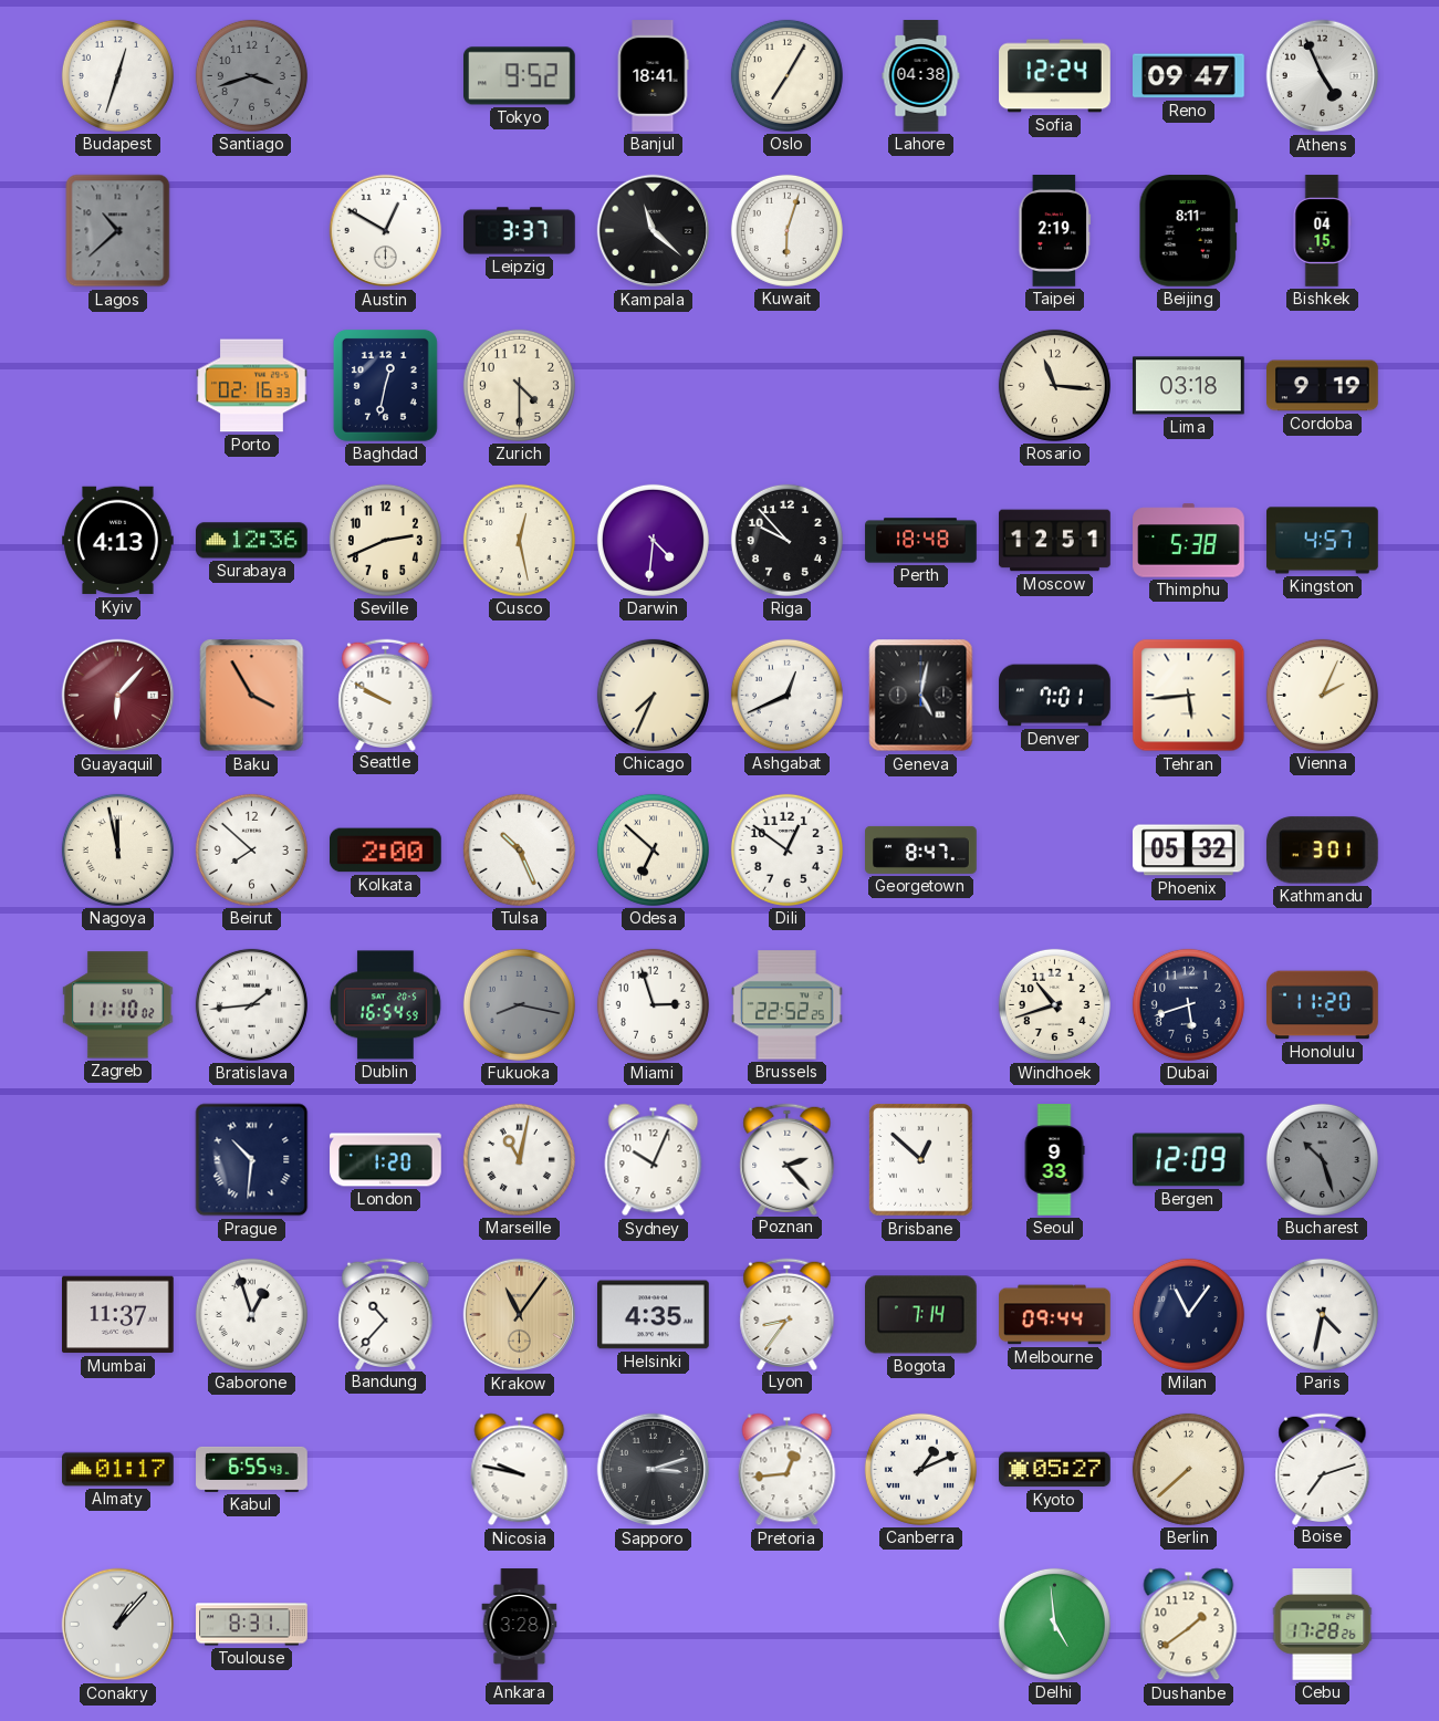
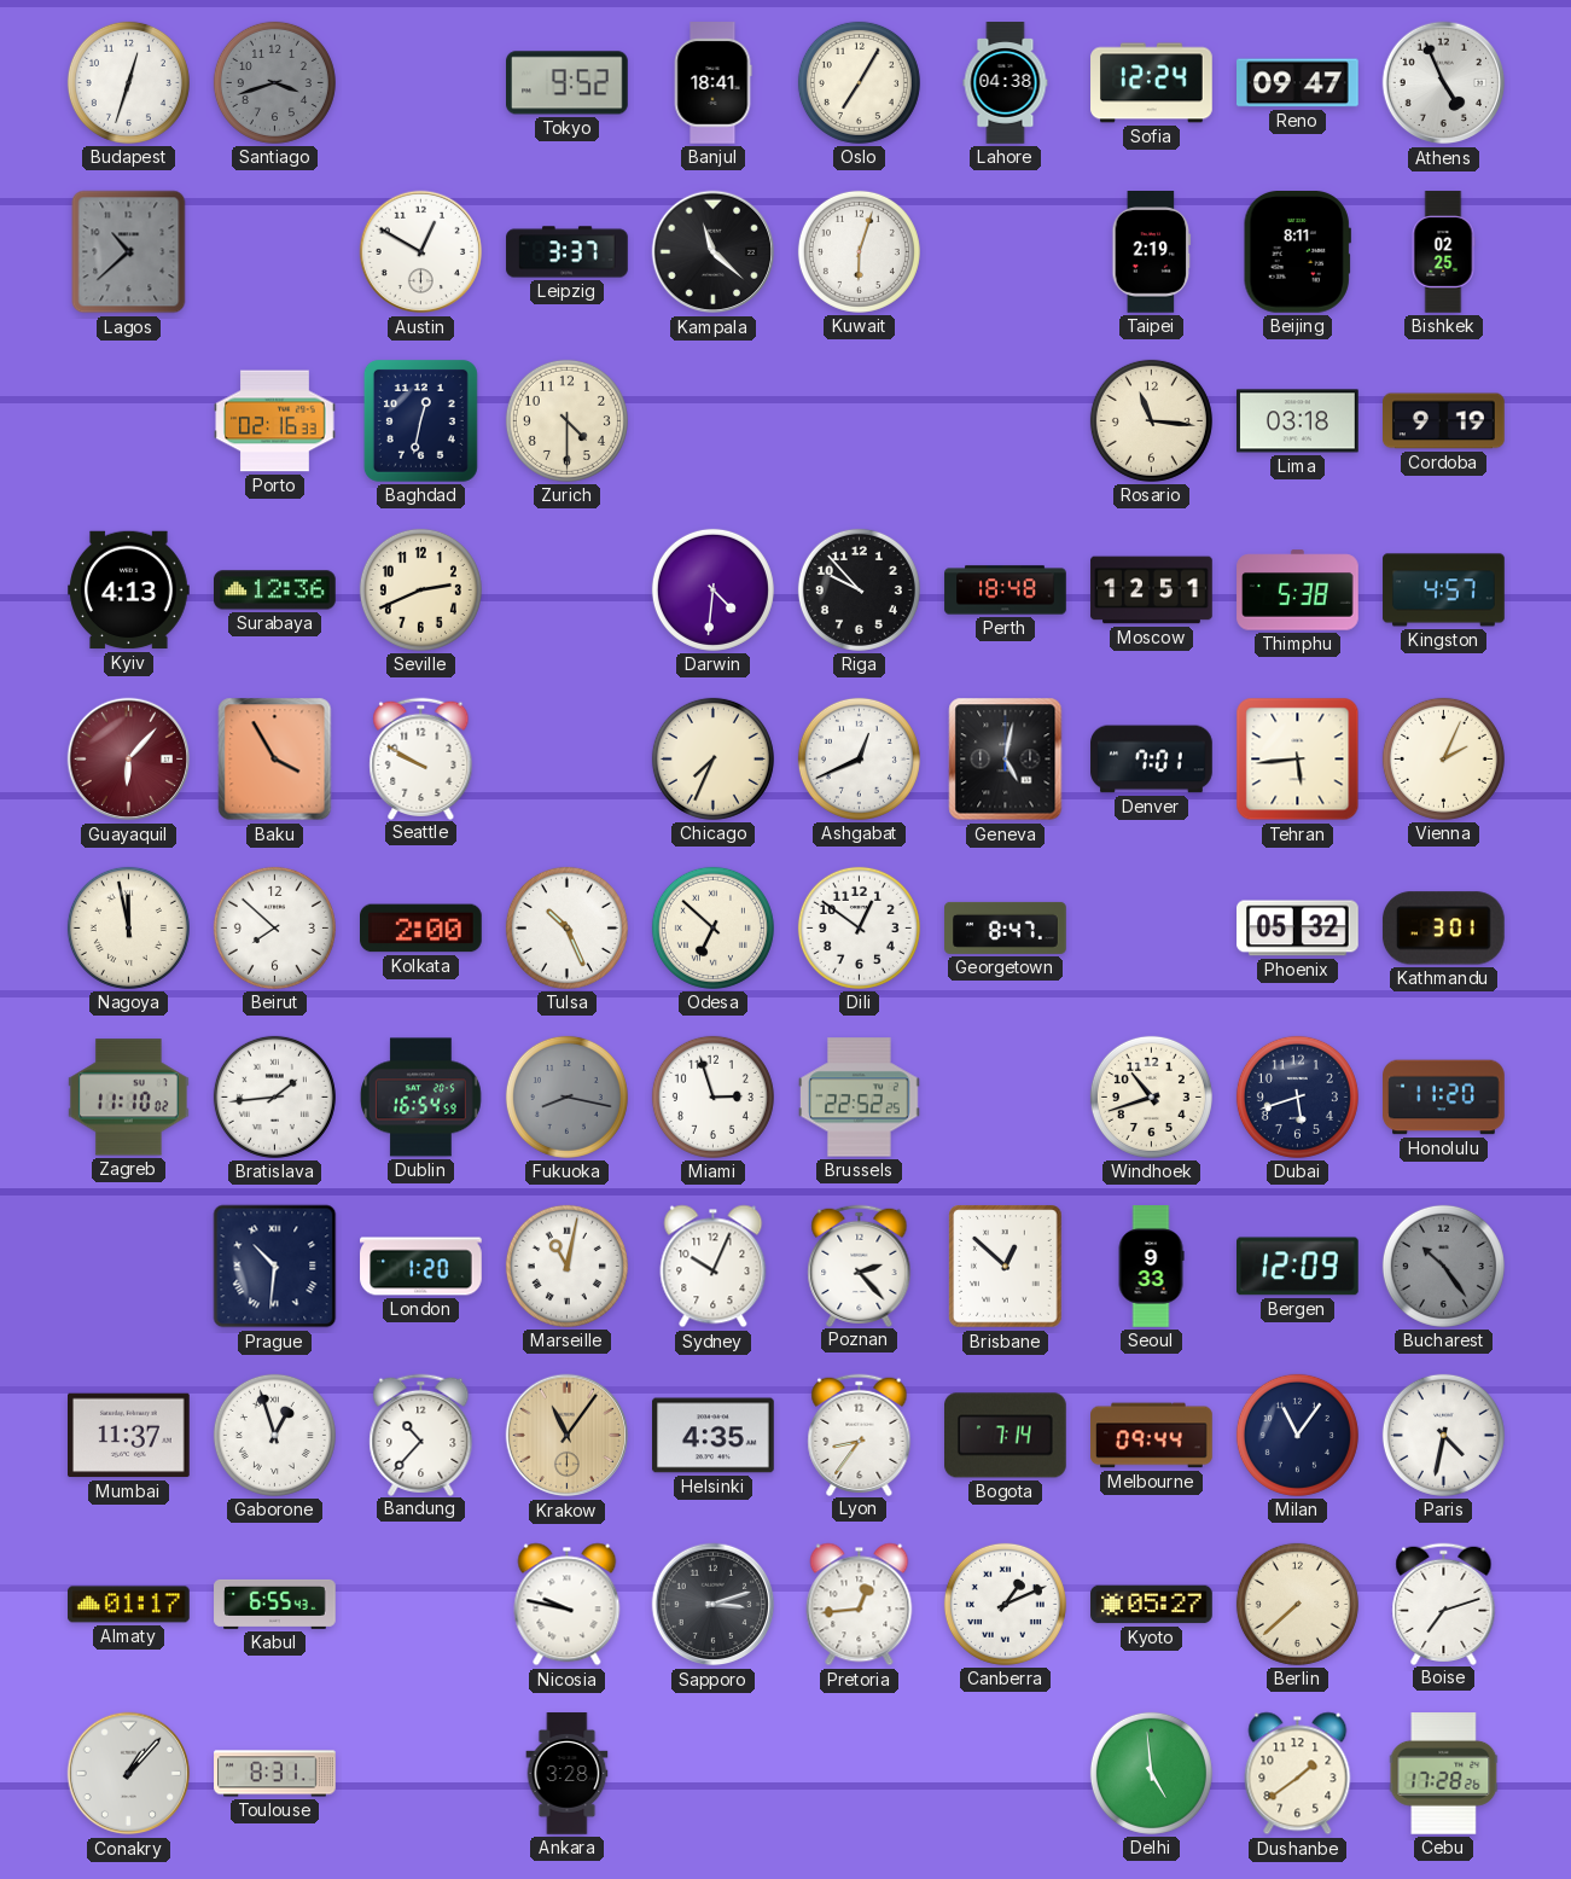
Bishkek: 04:15 -> 02:25 (1443, 252)
Cusco: 12:28 -> none (519, 540)
Bucharest: 10:27 -> 10:24 (1443, 1266)
